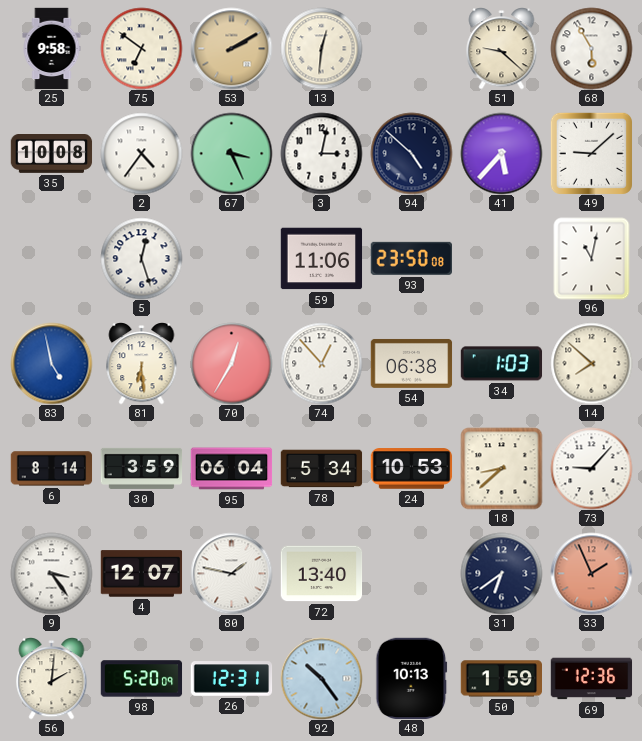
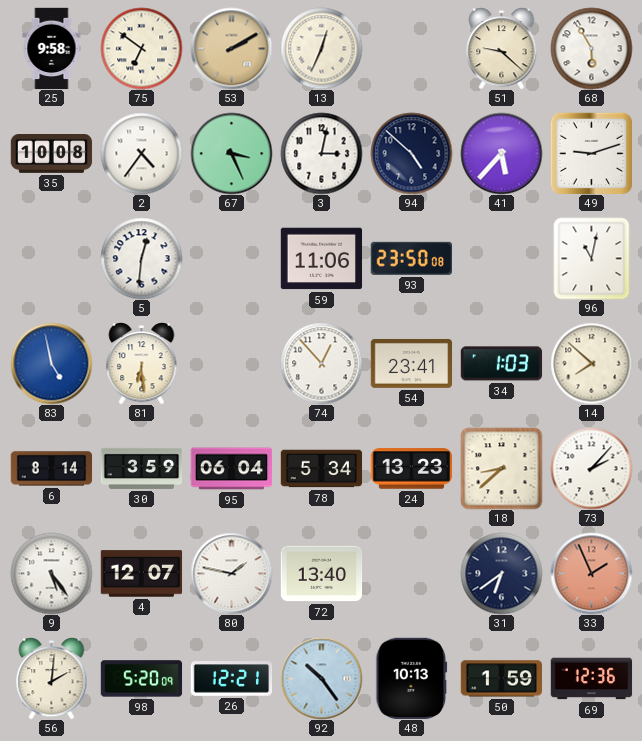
13: 12:31 -> 12:34 (321, 48)
49: 9:08 -> 9:12 (591, 153)
5: 12:27 -> 12:31 (141, 258)
70: 12:35 -> none (231, 363)
54: 06:38 -> 23:41 (411, 363)
24: 10:53 -> 13:23 (411, 469)
73: 9:07 -> 2:07 (591, 468)
9: 3:24 -> 5:24 (51, 573)
26: 12:31 -> 12:21 (231, 679)
